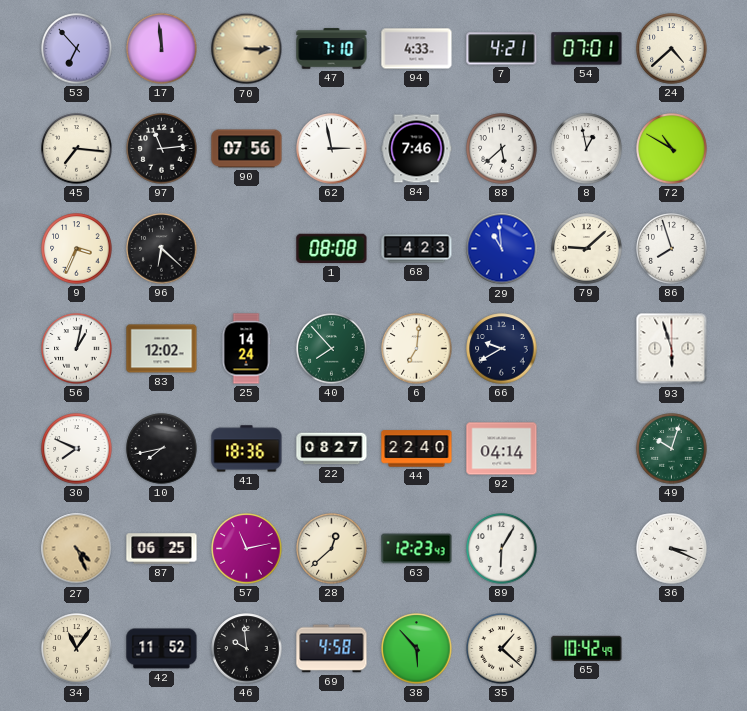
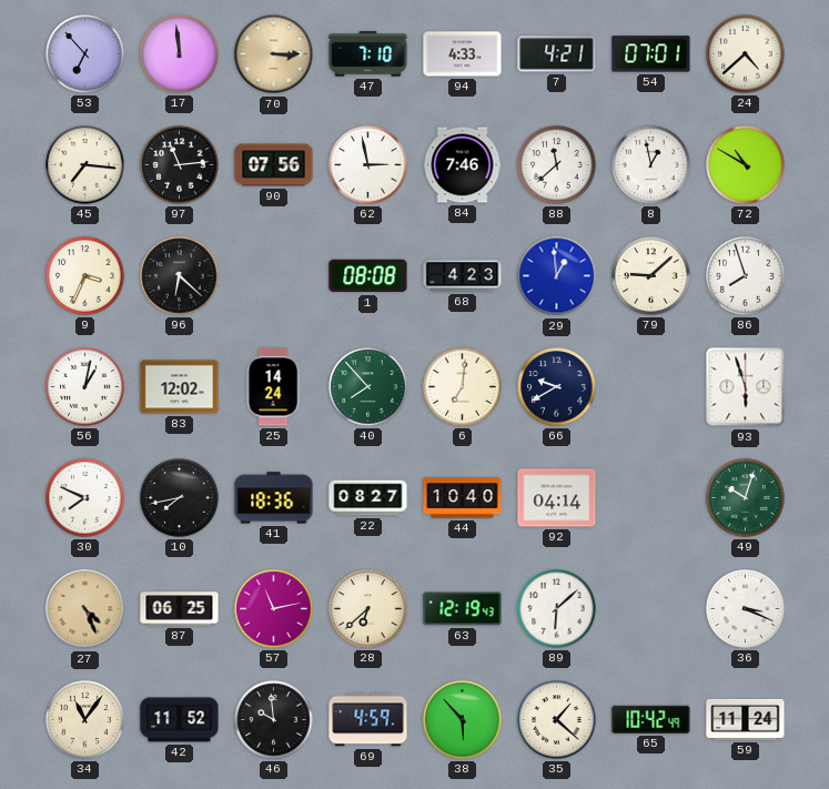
88: 5:38 -> 11:38 (557, 165)
29: 10:59 -> 12:59 (557, 276)
44: 22:40 -> 10:40 (463, 498)
28: 12:38 -> 6:38 (368, 609)
63: 12:23 -> 12:19 (463, 609)
89: 6:05 -> 6:08 (557, 609)
69: 4:58 -> 4:59 (368, 720)
59: none -> 11:24 (746, 719)
